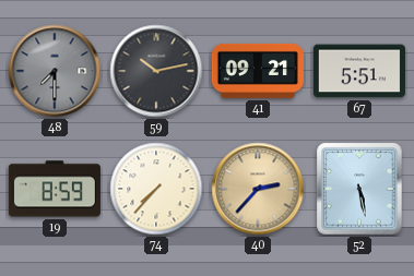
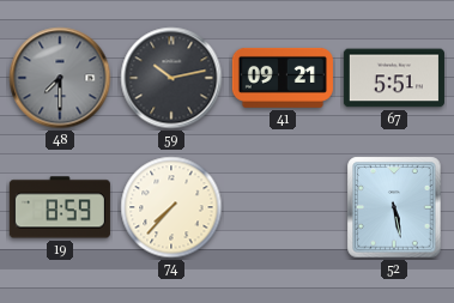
40: 2:37 -> none (258, 189)
